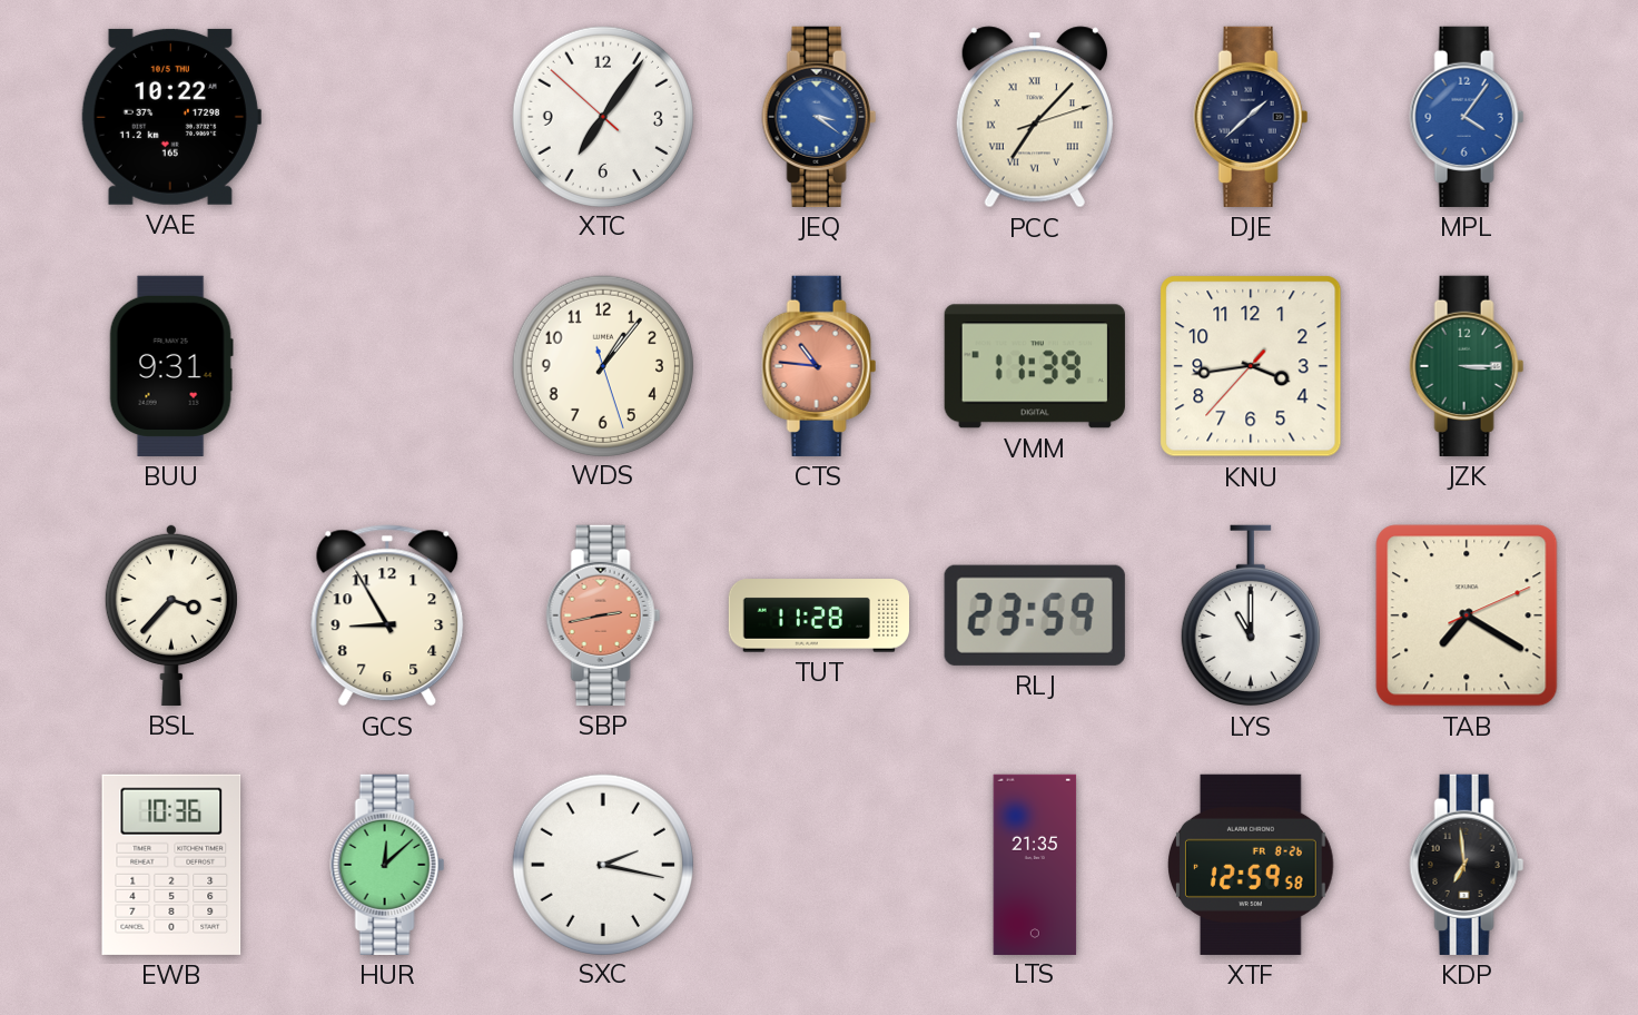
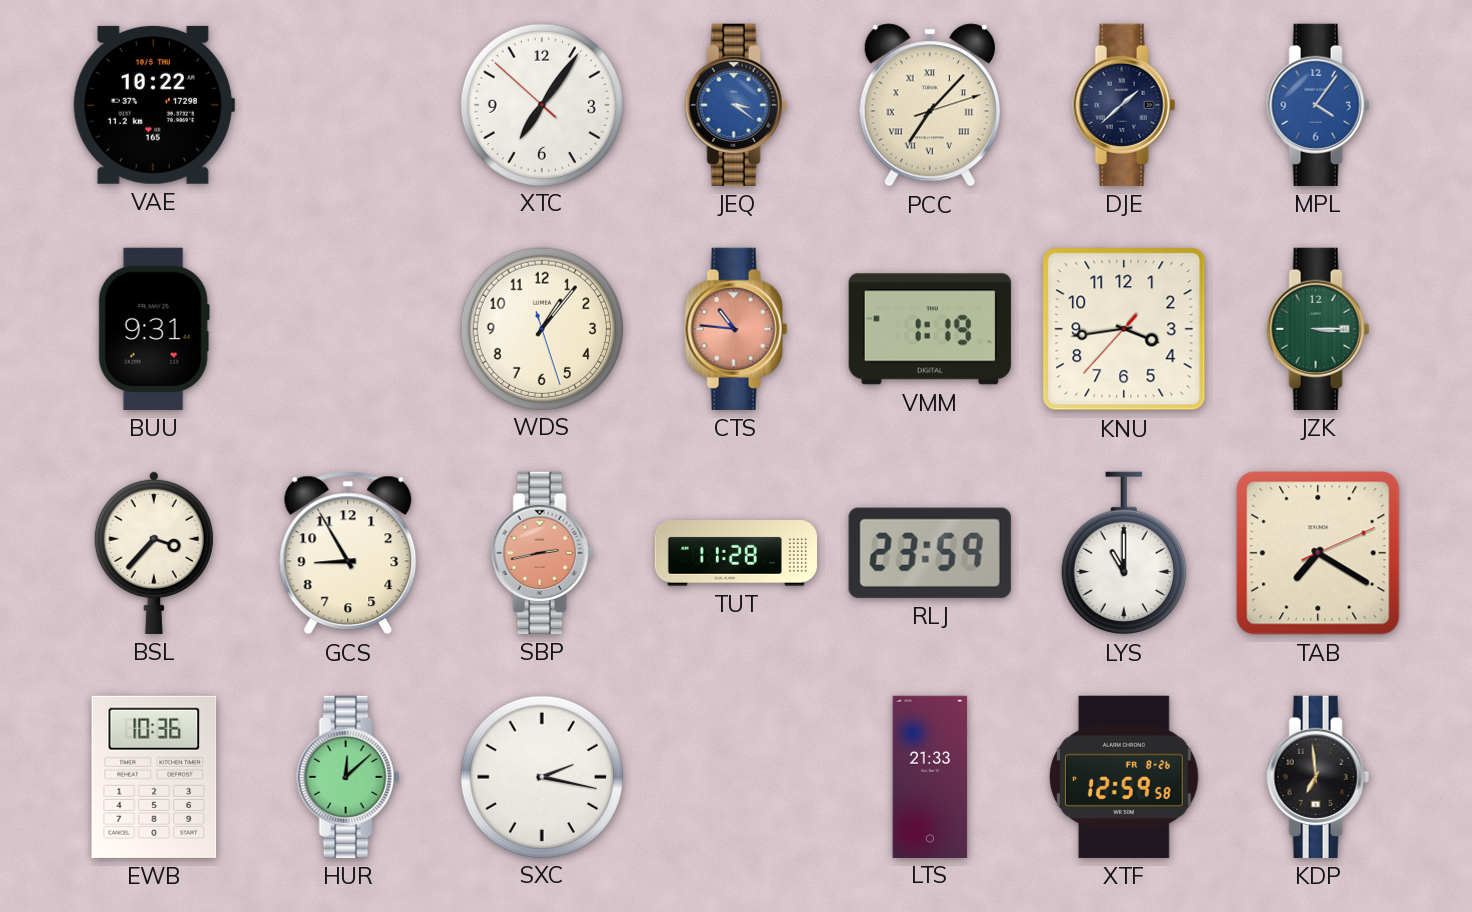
VMM: 11:39 -> 1:19 (930, 329)
LTS: 21:35 -> 21:33 (930, 776)
